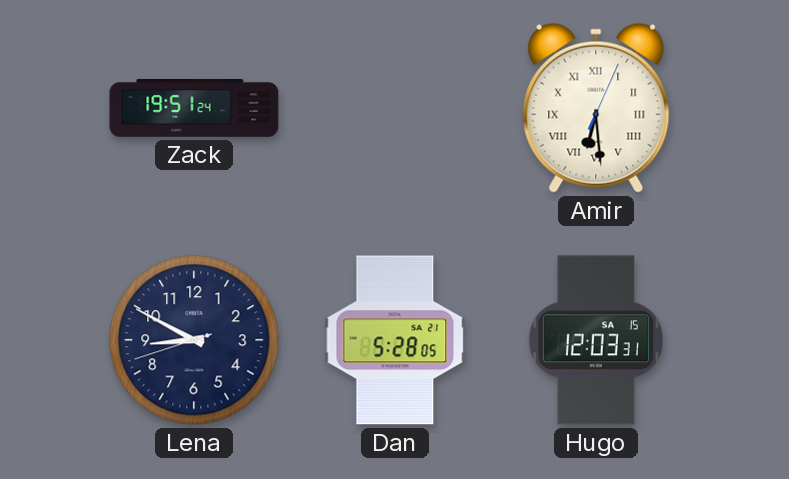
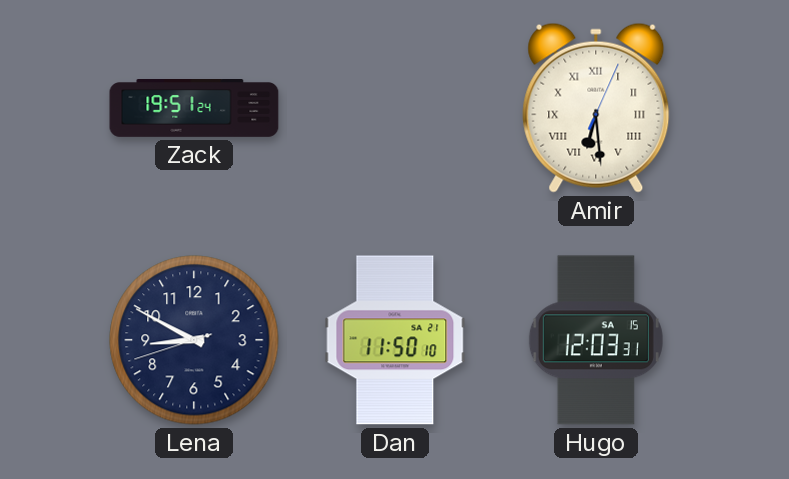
Dan: 5:28 -> 11:50 (395, 340)
